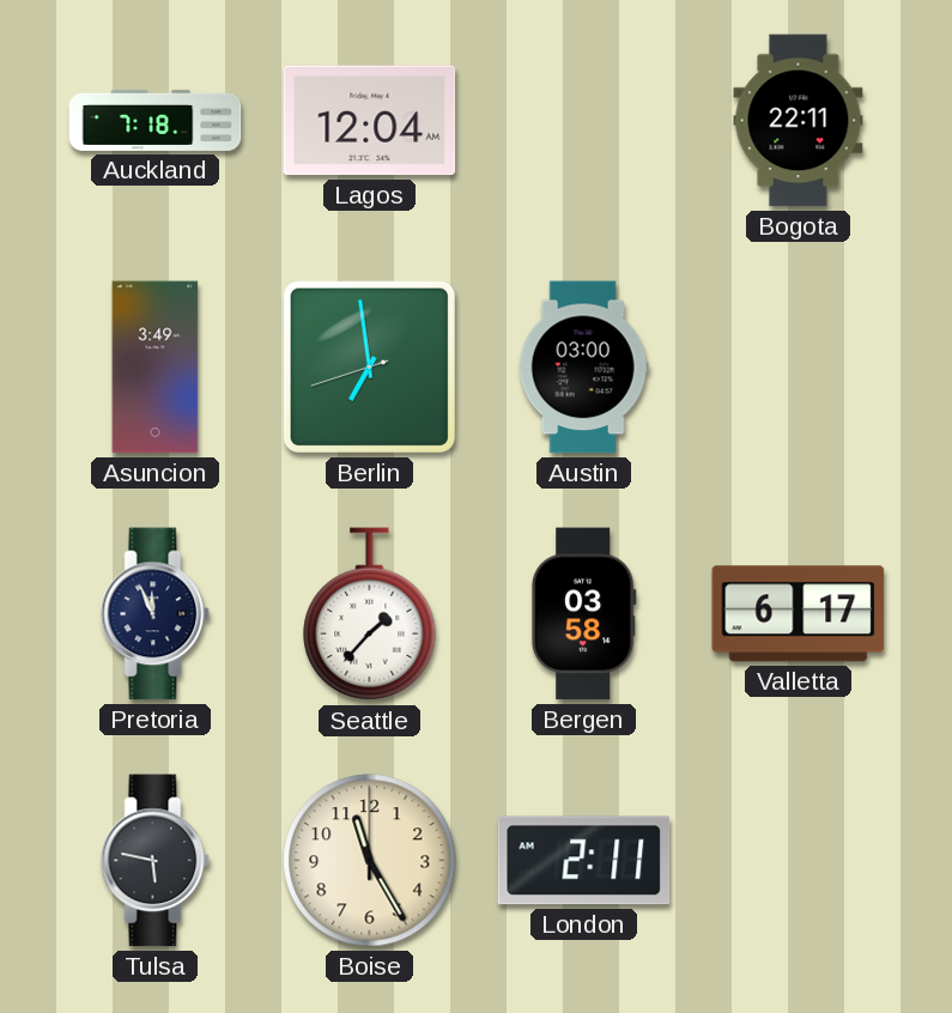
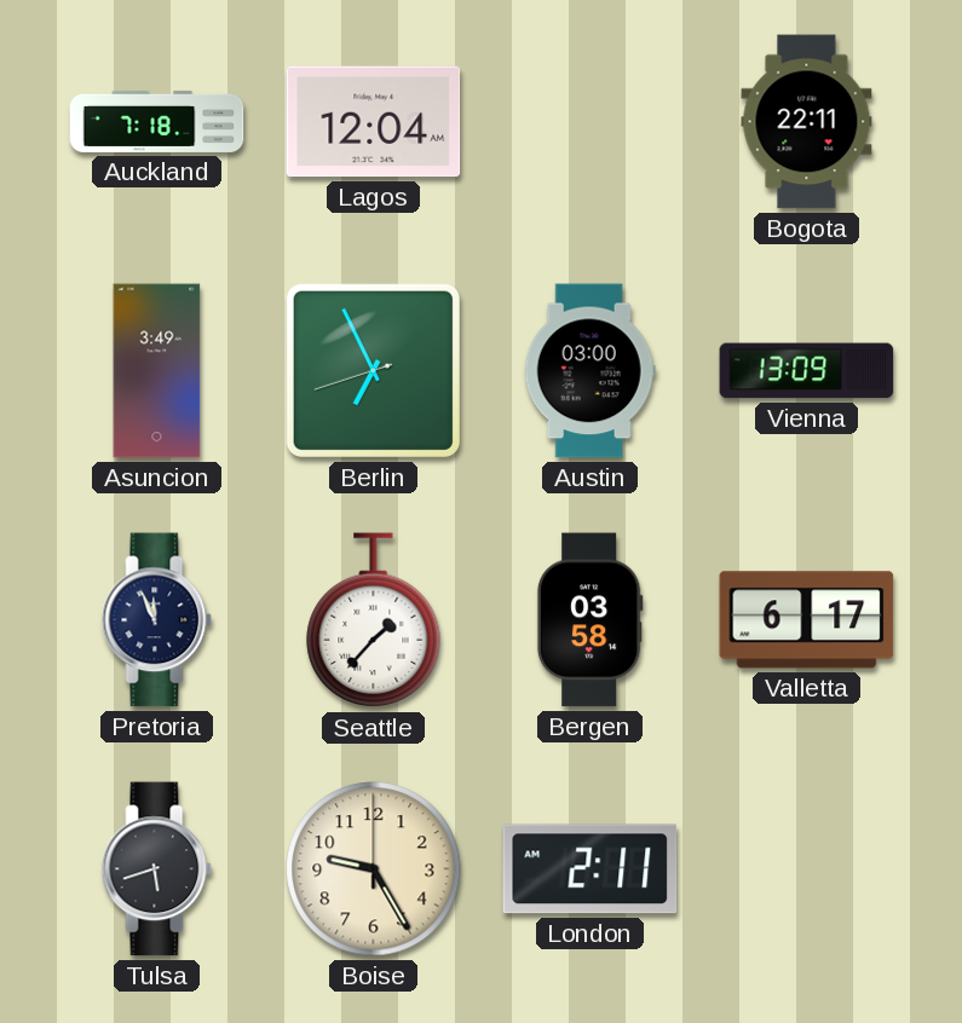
Berlin: 6:58 -> 6:55 (373, 370)
Vienna: none -> 13:09 (807, 371)
Tulsa: 5:47 -> 5:42 (157, 869)
Boise: 11:25 -> 9:25 (374, 869)
